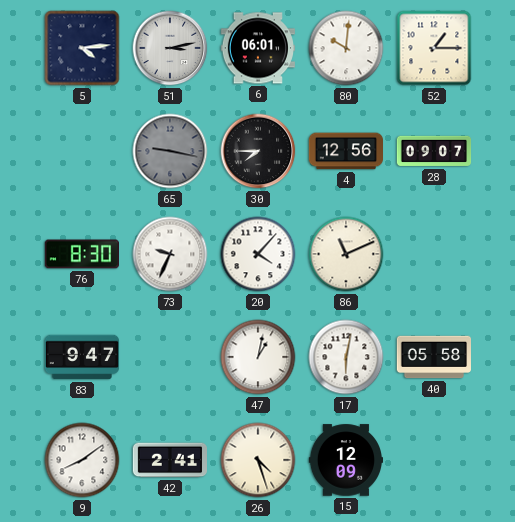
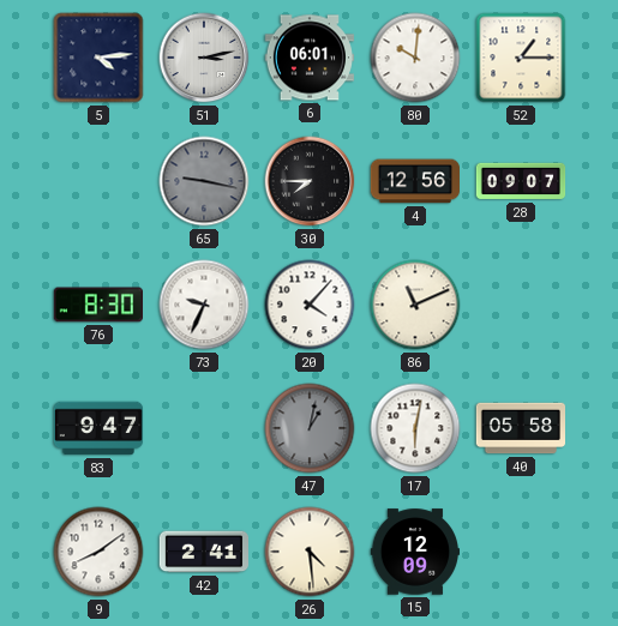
47 dial: white -> grey (310, 428)
26: 4:27 -> 4:29 (310, 552)
